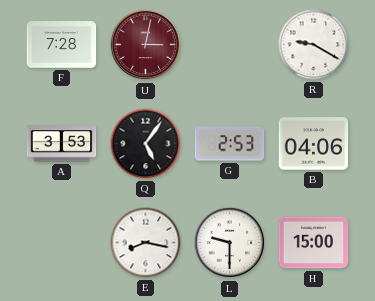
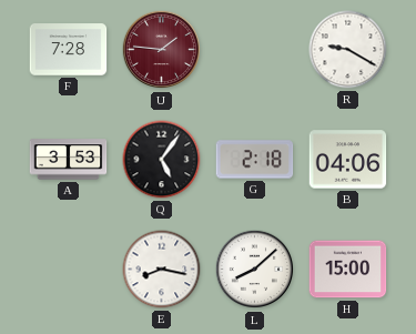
U: 3:02 -> 1:46 (162, 50)
G: 2:53 -> 2:18 (255, 160)
L: 9:30 -> 8:08 (255, 270)
